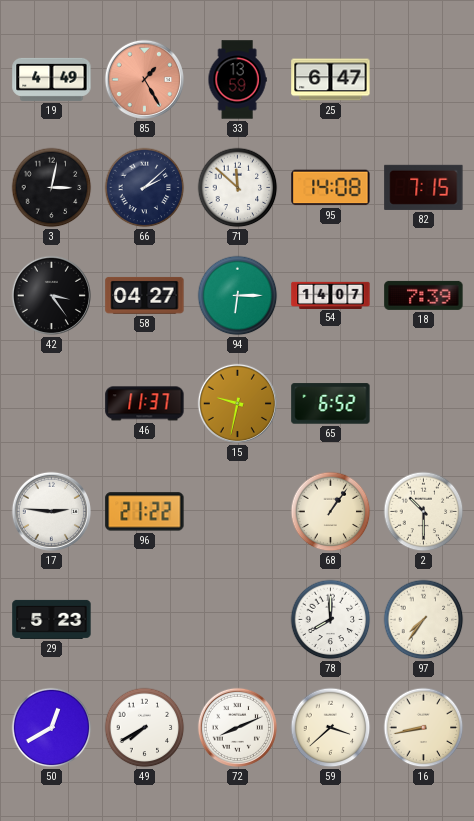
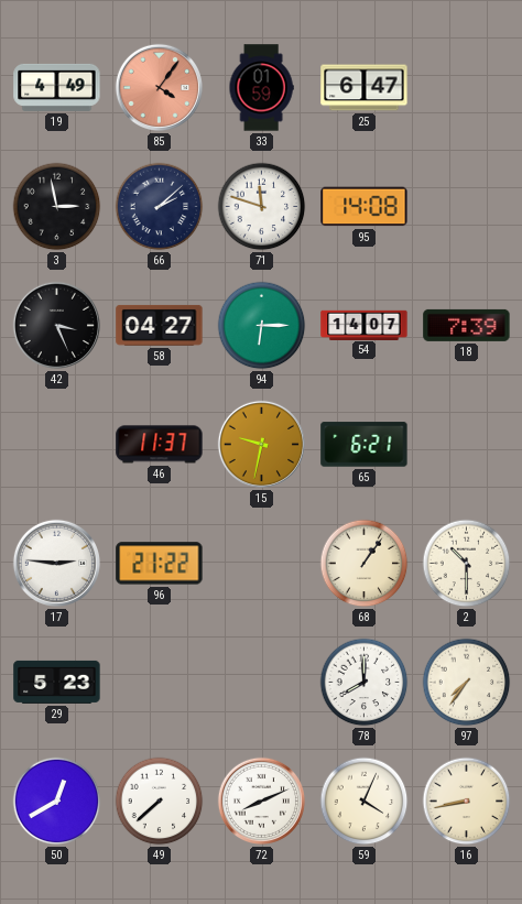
85: 1:25 -> 4:06 (159, 87)
33: 13:59 -> 01:59 (261, 88)
3: 3:02 -> 2:58 (57, 207)
71: 11:52 -> 11:48 (262, 207)
82: 7:15 -> none (424, 187)
42: 3:24 -> 3:26 (56, 325)
65: 6:52 -> 6:21 (365, 445)
49: 7:40 -> 7:38 (160, 802)
59: 3:38 -> 4:04 (365, 802)
